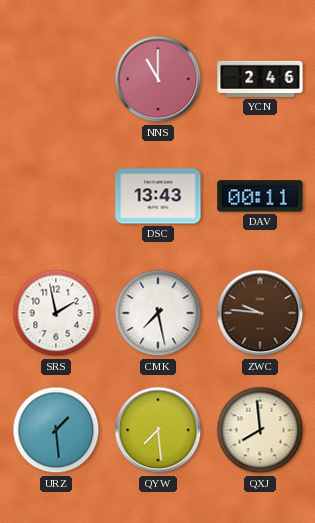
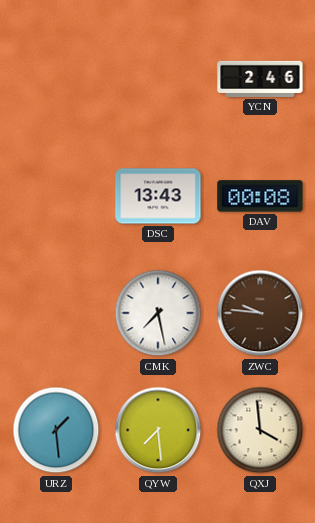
NNS: 11:00 -> none (158, 79)
DAV: 00:11 -> 00:08 (260, 196)
SRS: 1:58 -> none (56, 313)
QXJ: 7:59 -> 3:59 (260, 430)
